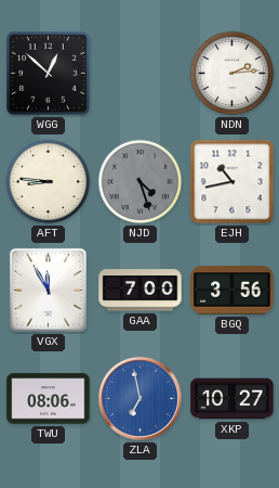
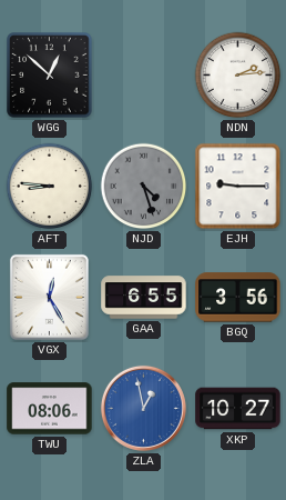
EJH: 10:43 -> 9:15 (238, 187)
VGX: 11:55 -> 12:25 (49, 297)
GAA: 7:00 -> 6:55 (144, 298)
ZLA: 6:58 -> 12:58 (143, 408)
